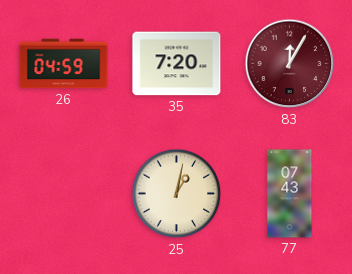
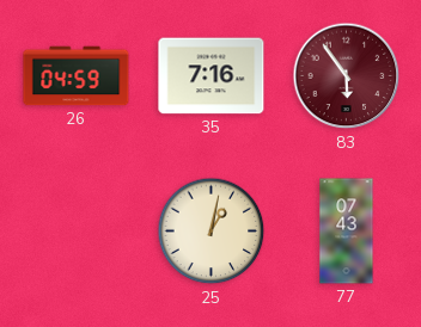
35: 7:20 -> 7:16 (212, 76)
83: 12:05 -> 5:54 (347, 76)
